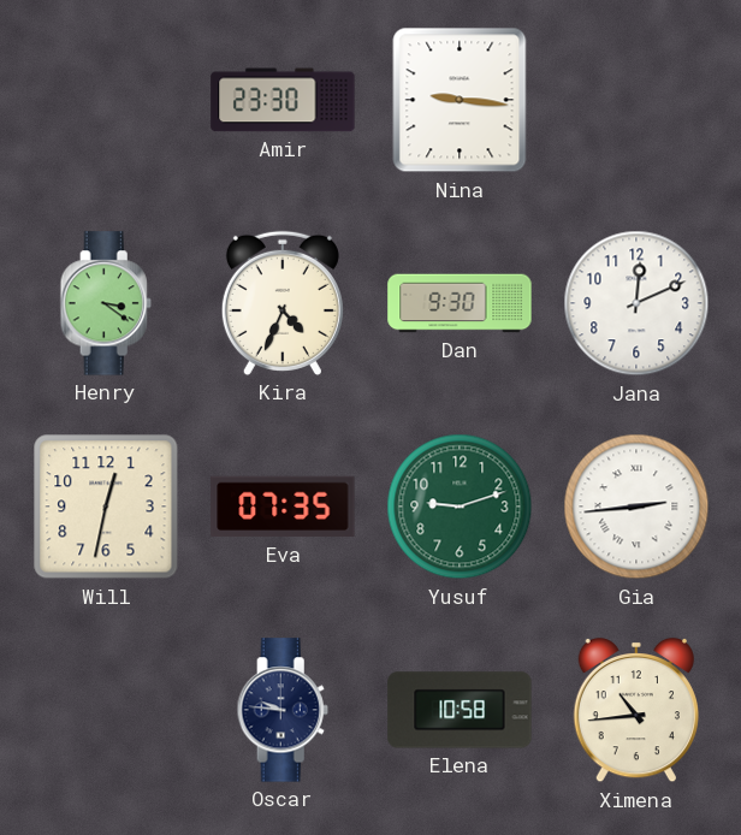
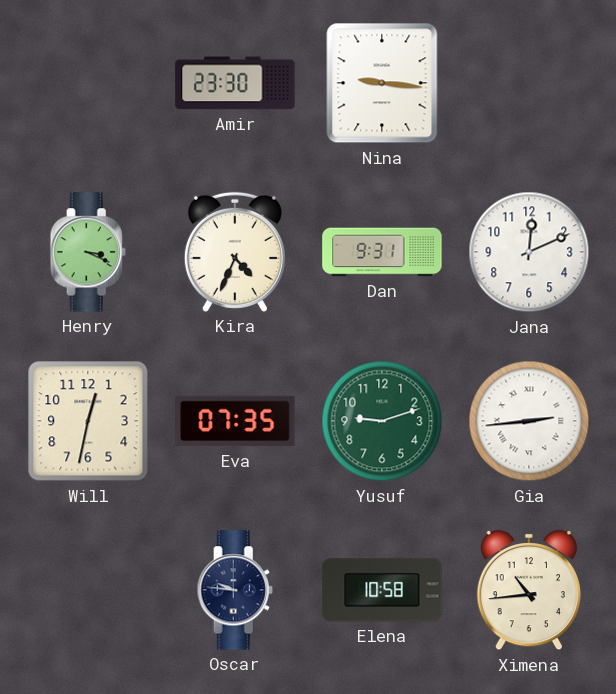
Henry: 3:21 -> 3:19 (88, 252)
Dan: 9:30 -> 9:31 (382, 252)
